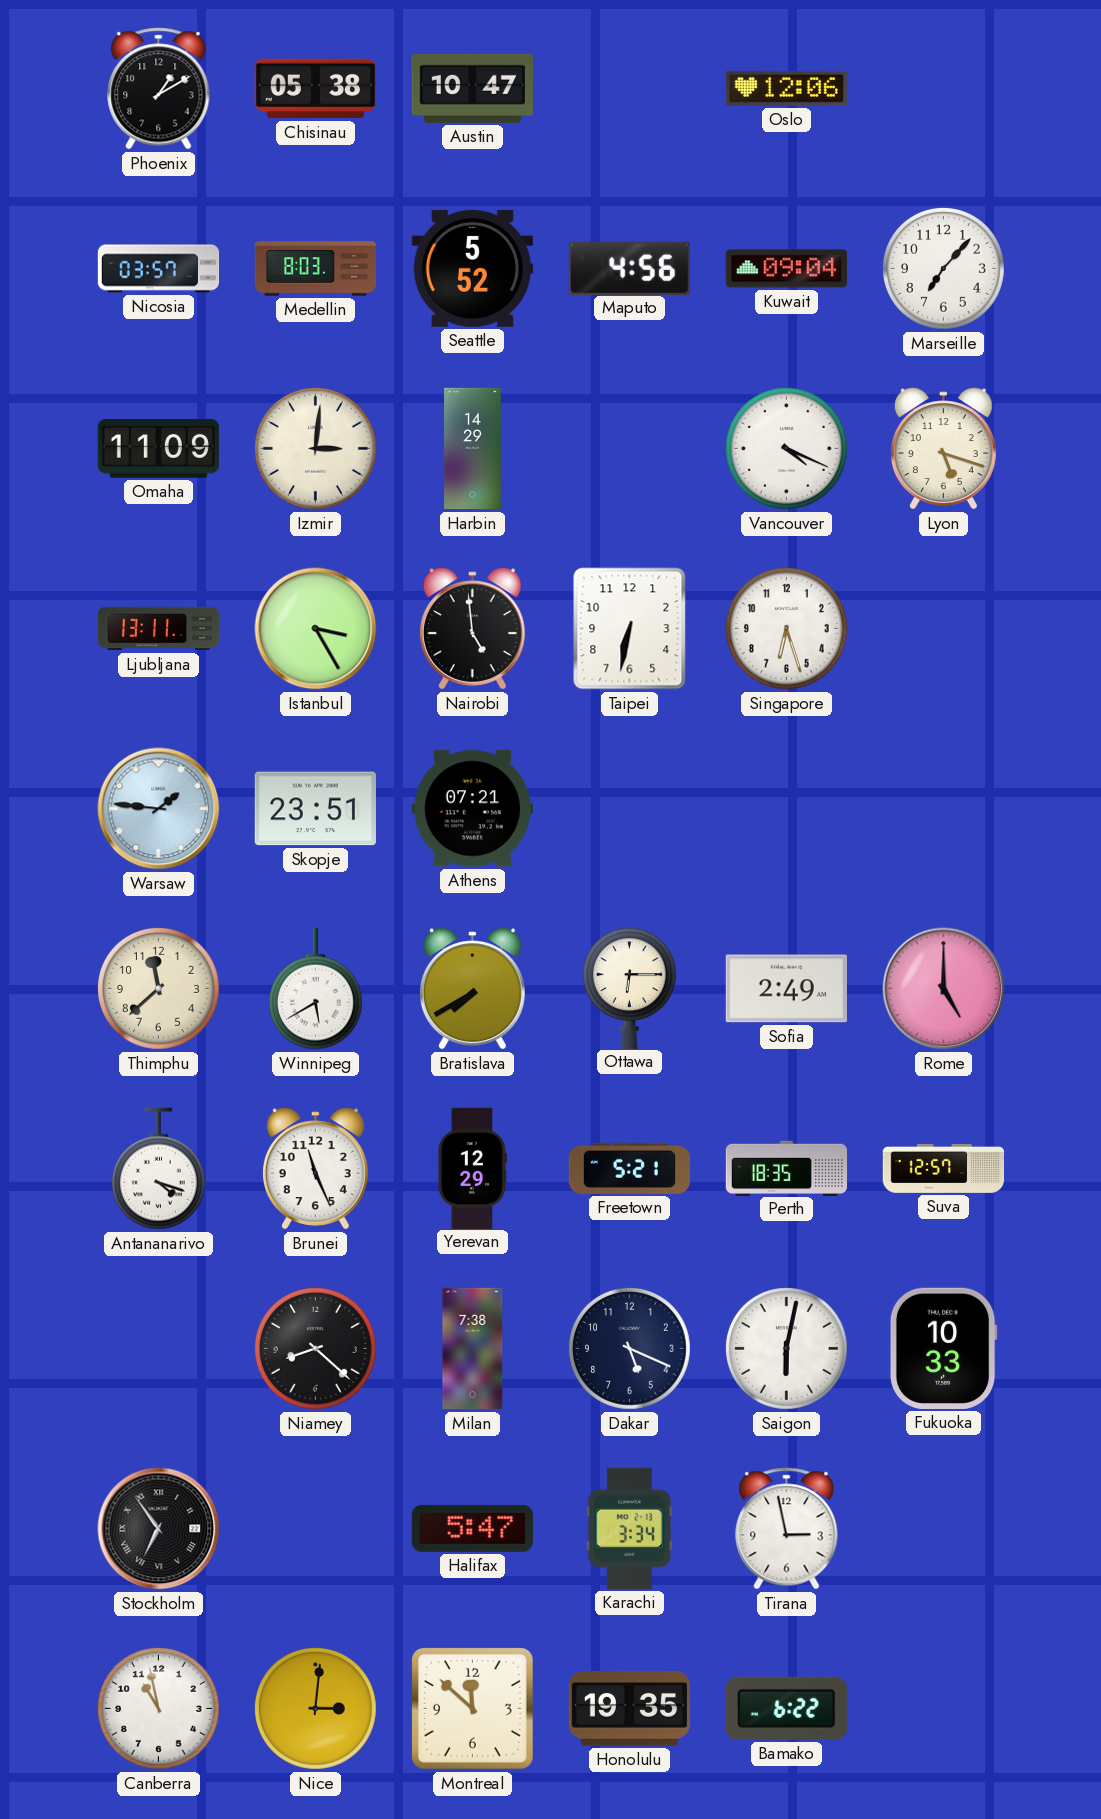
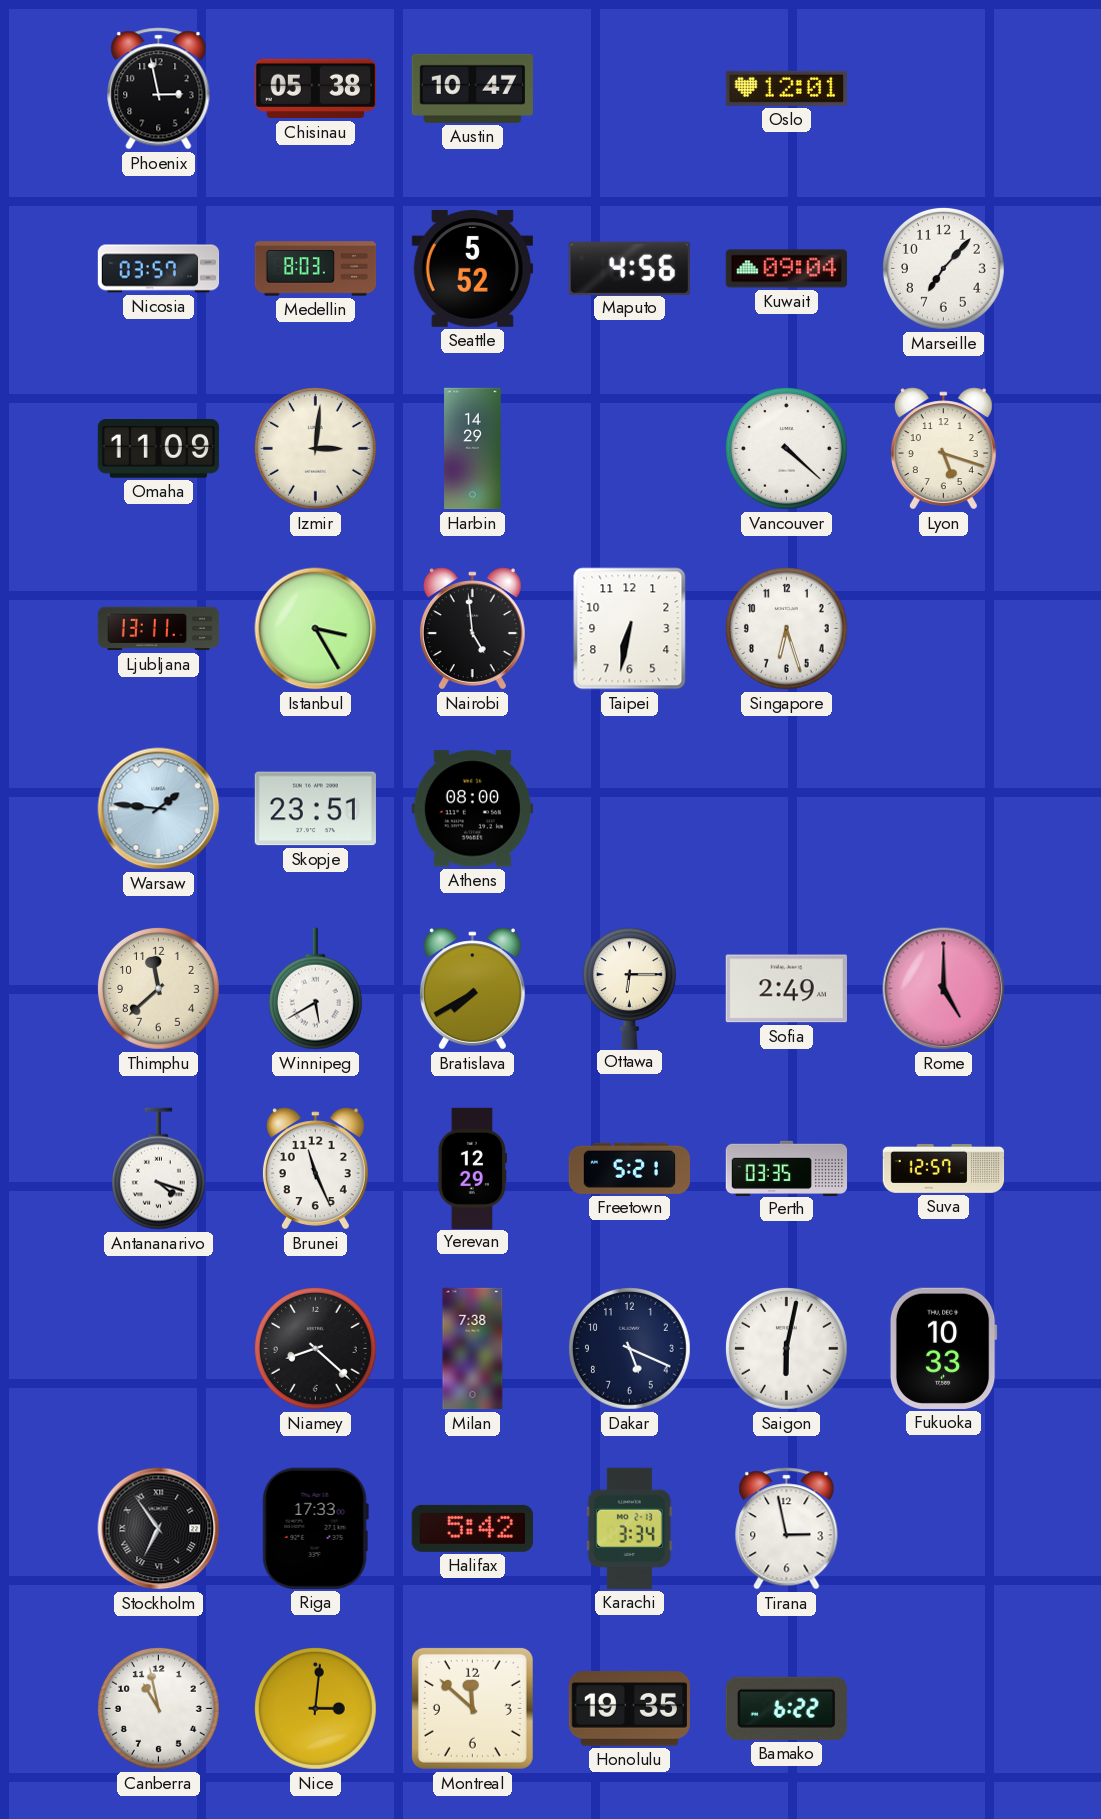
Phoenix: 1:10 -> 2:58 (159, 89)
Oslo: 12:06 -> 12:01 (786, 88)
Vancouver: 4:19 -> 4:22 (786, 448)
Athens: 07:21 -> 08:00 (472, 809)
Perth: 18:35 -> 03:35 (787, 1168)
Riga: none -> 17:33 (315, 1528)
Halifax: 5:47 -> 5:42 (472, 1528)
